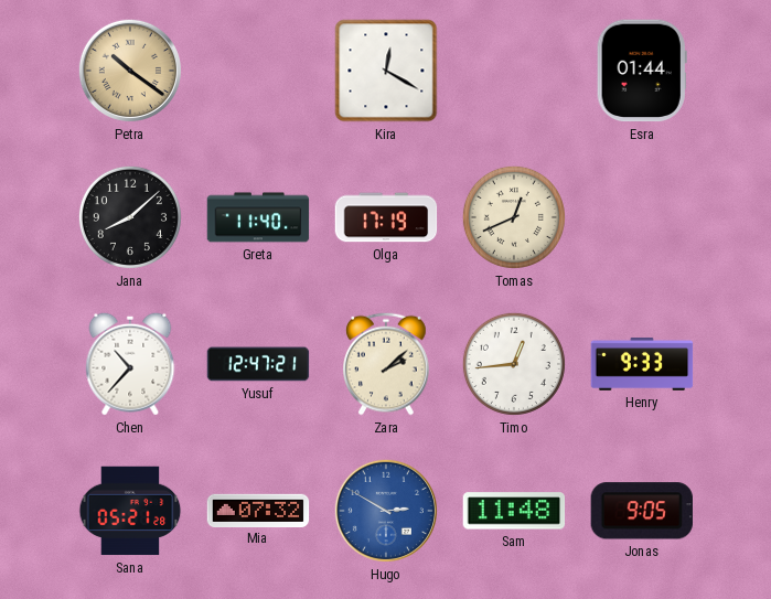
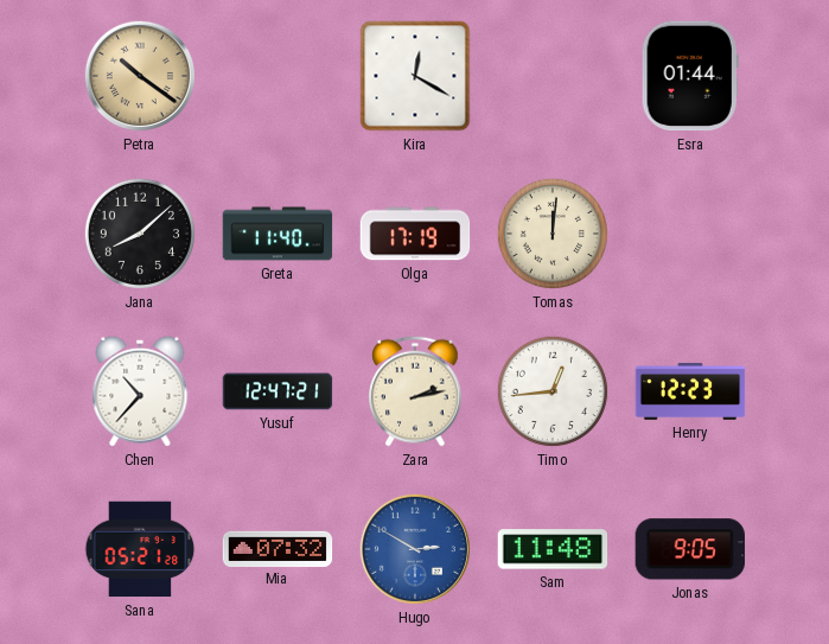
Tomas: 12:41 -> 12:01 (553, 234)
Zara: 2:08 -> 2:13 (415, 391)
Henry: 9:33 -> 12:23 (690, 391)
